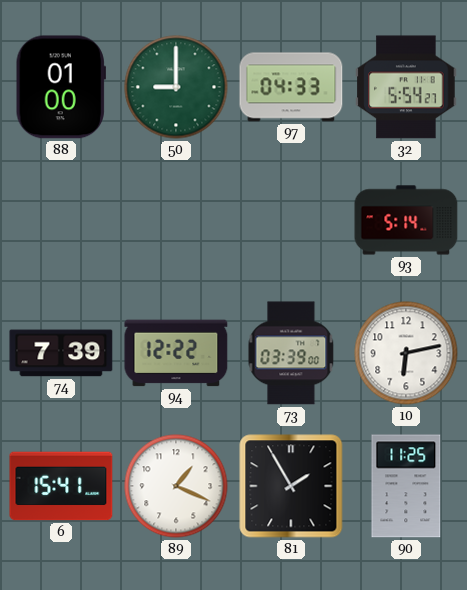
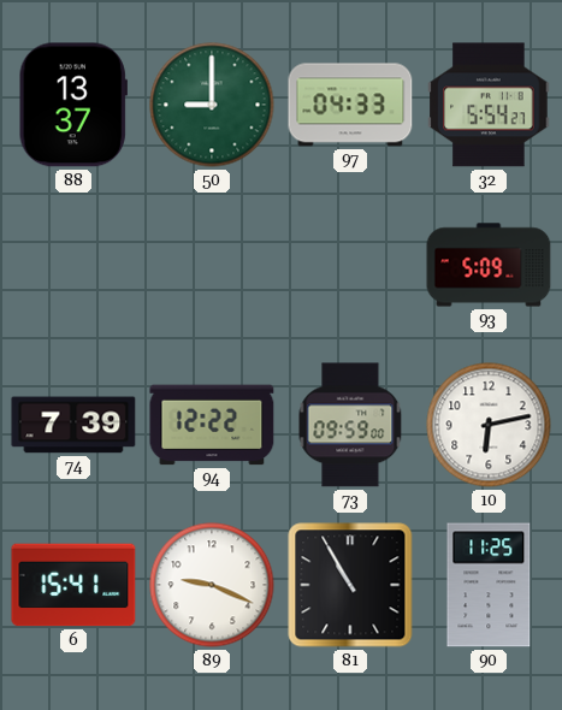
88: 01:00 -> 13:37 (73, 105)
93: 5:14 -> 5:09 (489, 265)
73: 03:39 -> 09:59 (350, 425)
89: 1:19 -> 9:19 (212, 585)
81: 1:55 -> 10:55 (350, 585)
